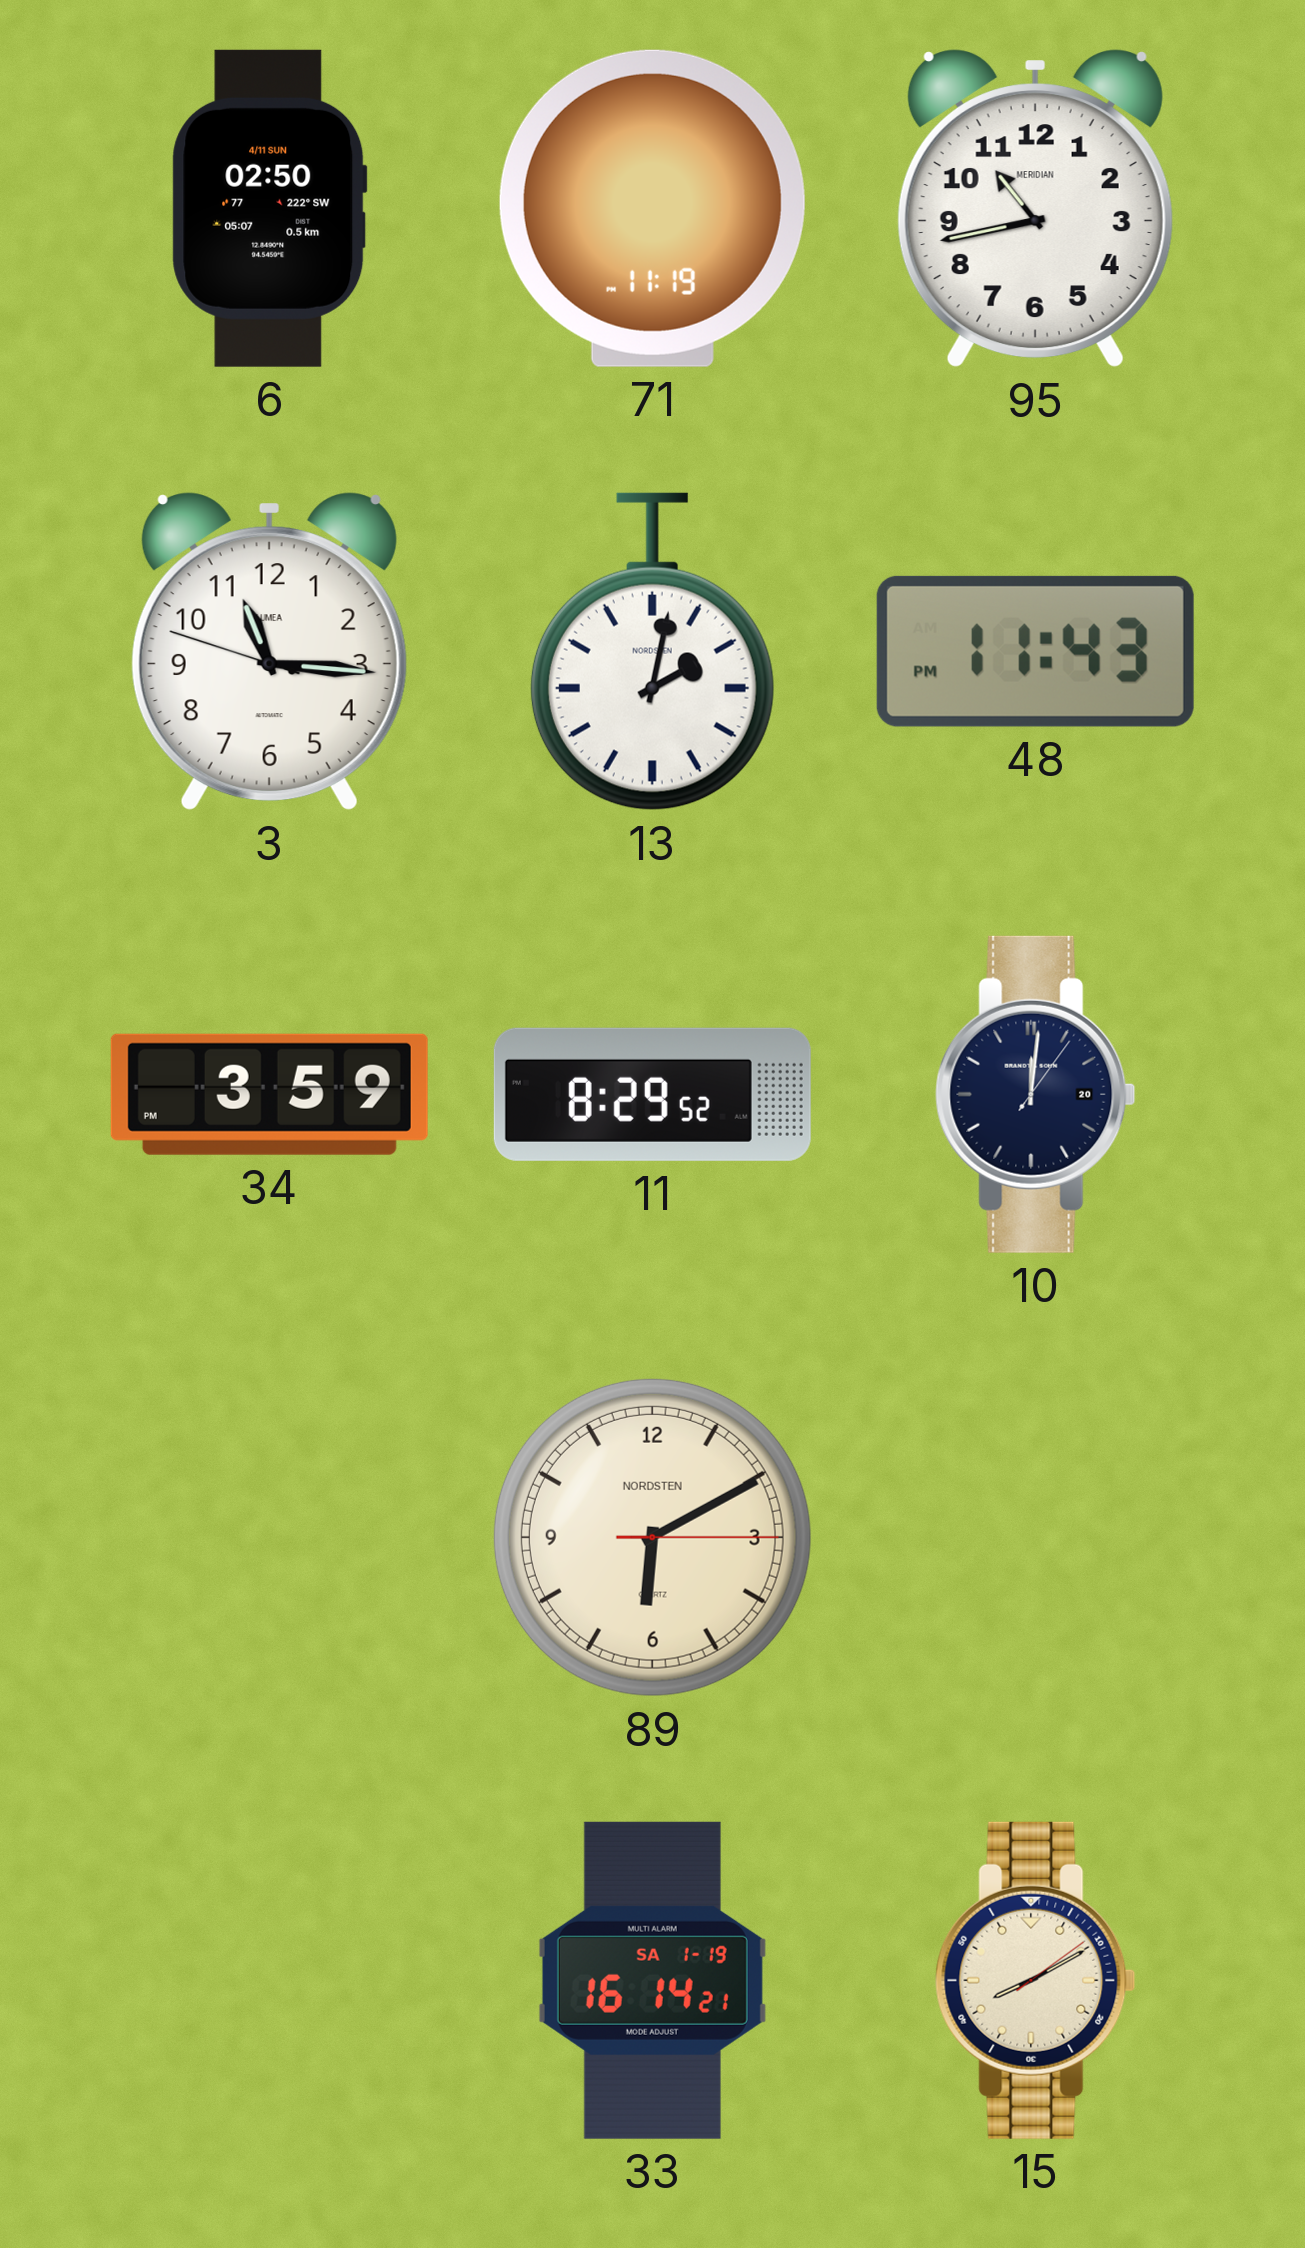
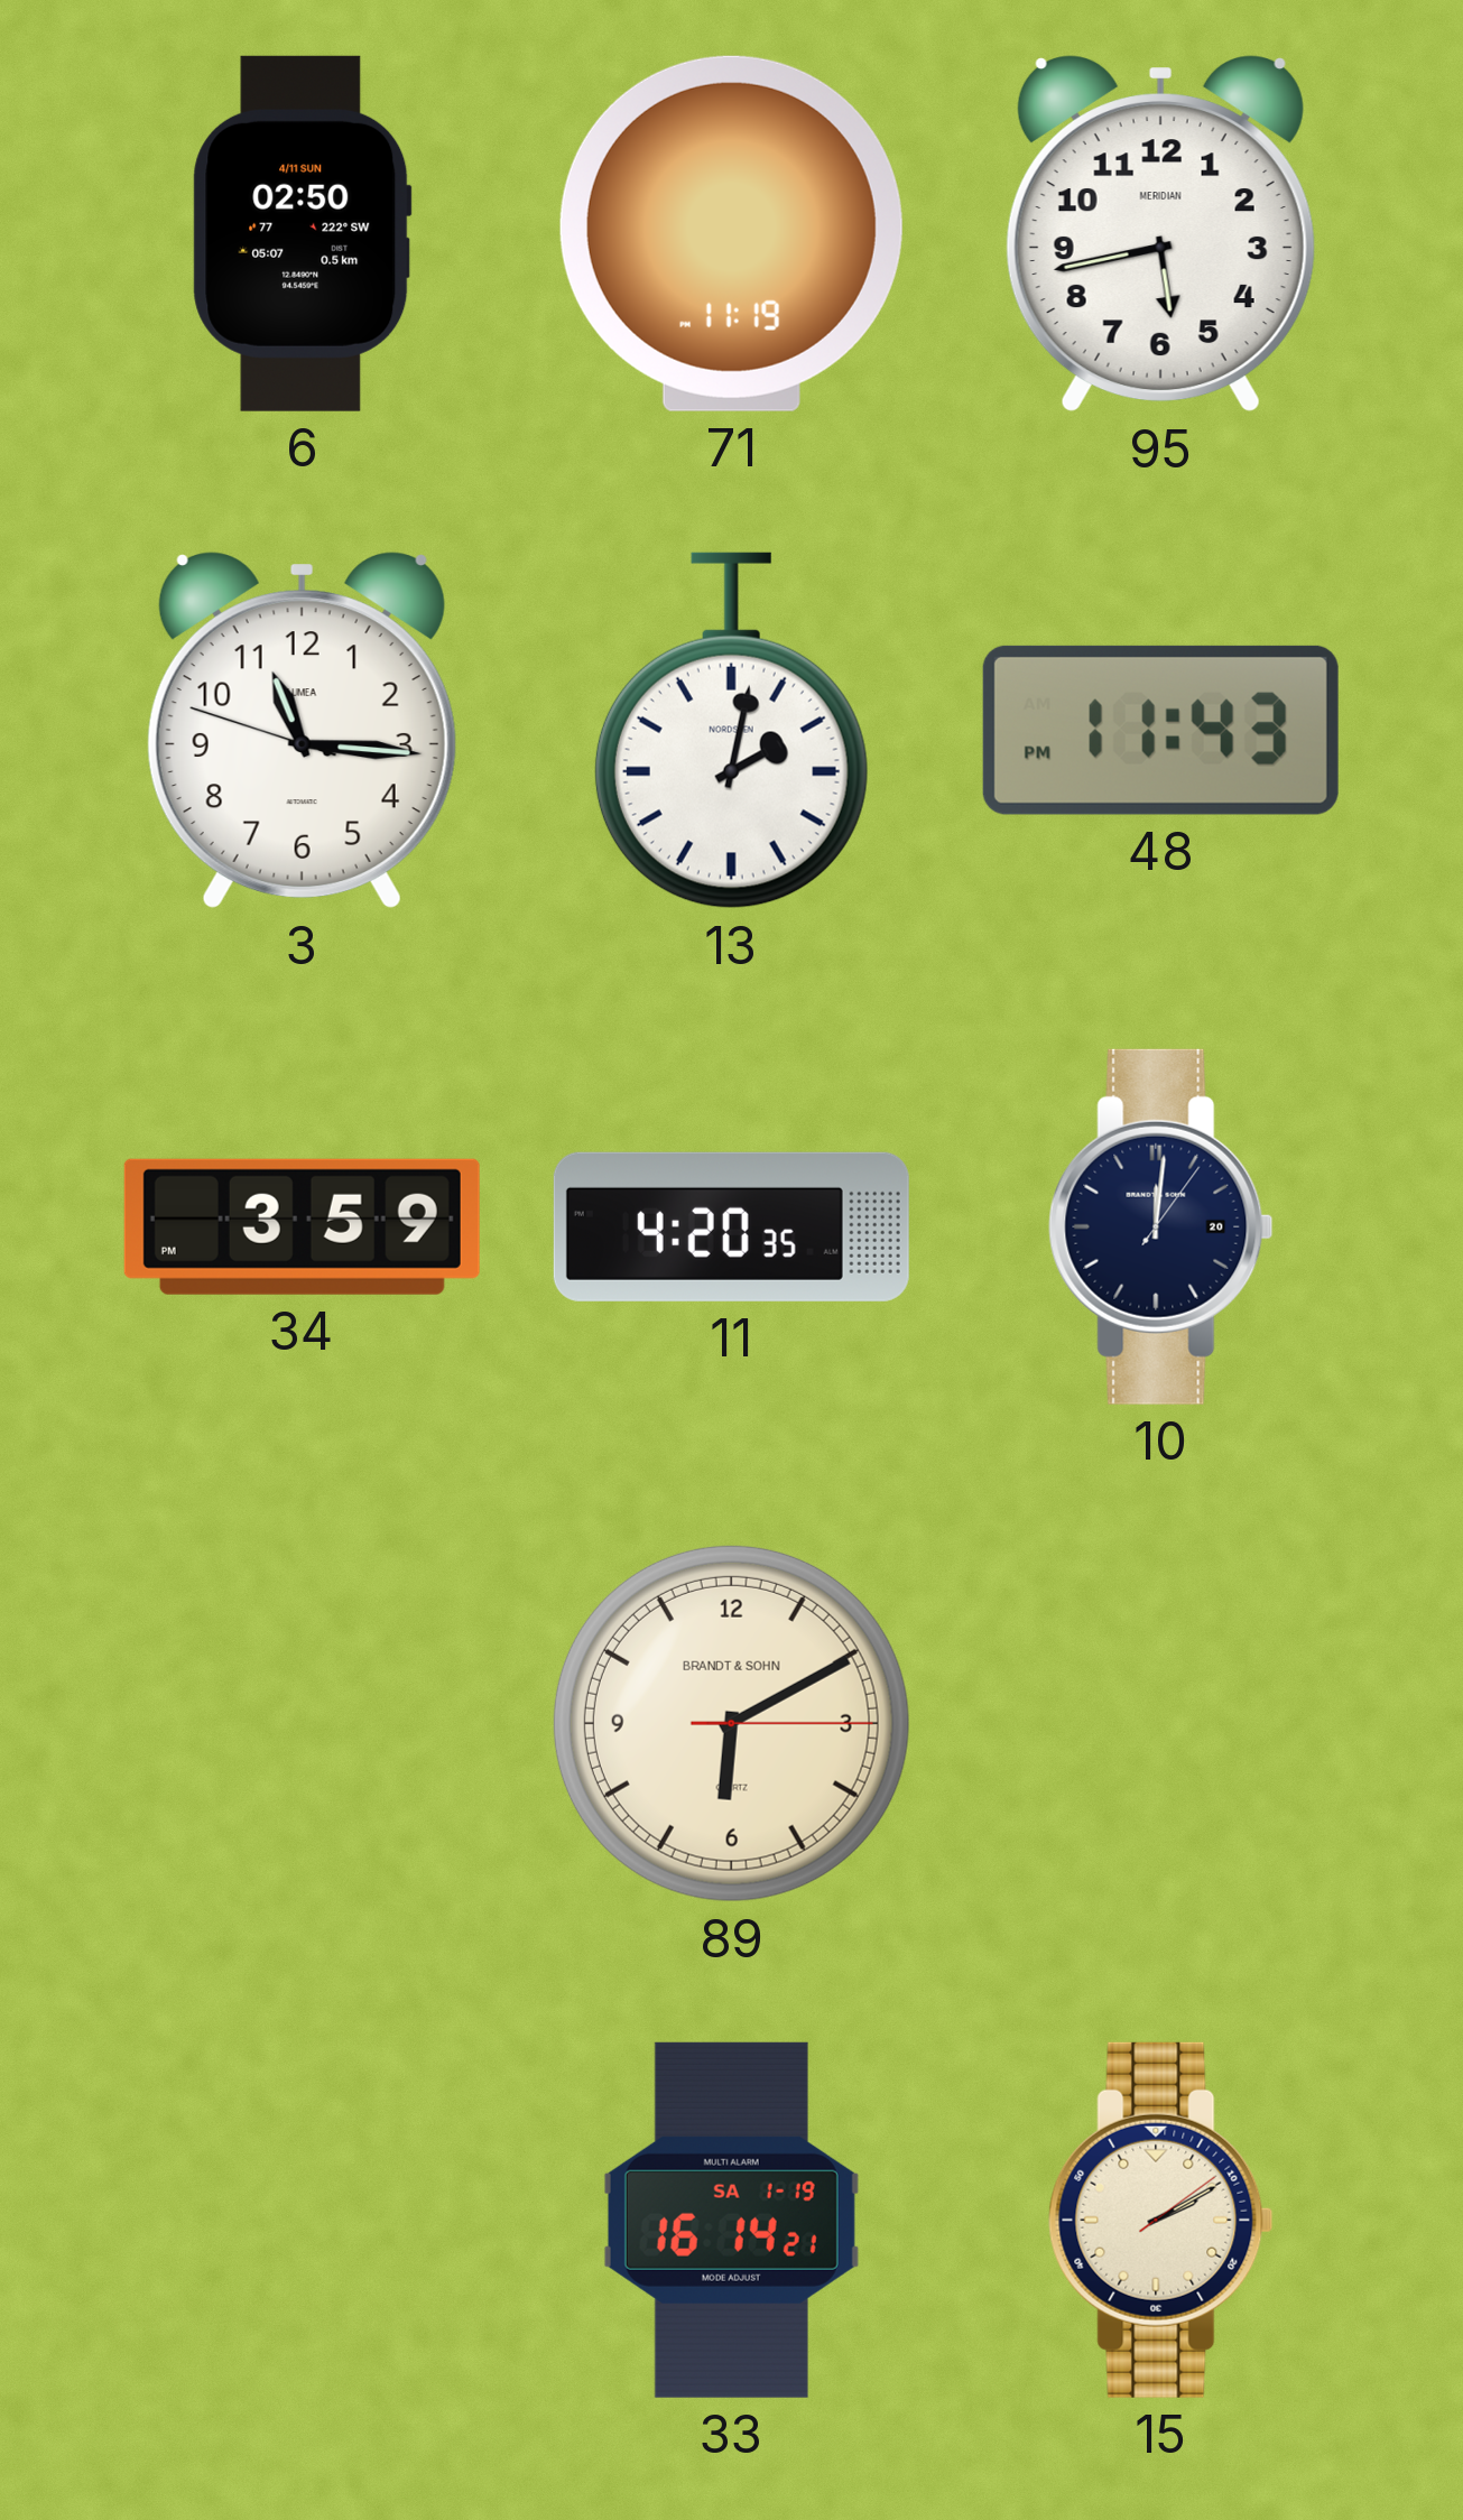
95: 10:43 -> 5:43 (1160, 234)
11: 8:29 -> 4:20 (731, 1226)
89 brand: NORDSTEN -> BRANDT & SOHN (731, 1723)
15: 8:10 -> 2:10 (1161, 2220)
